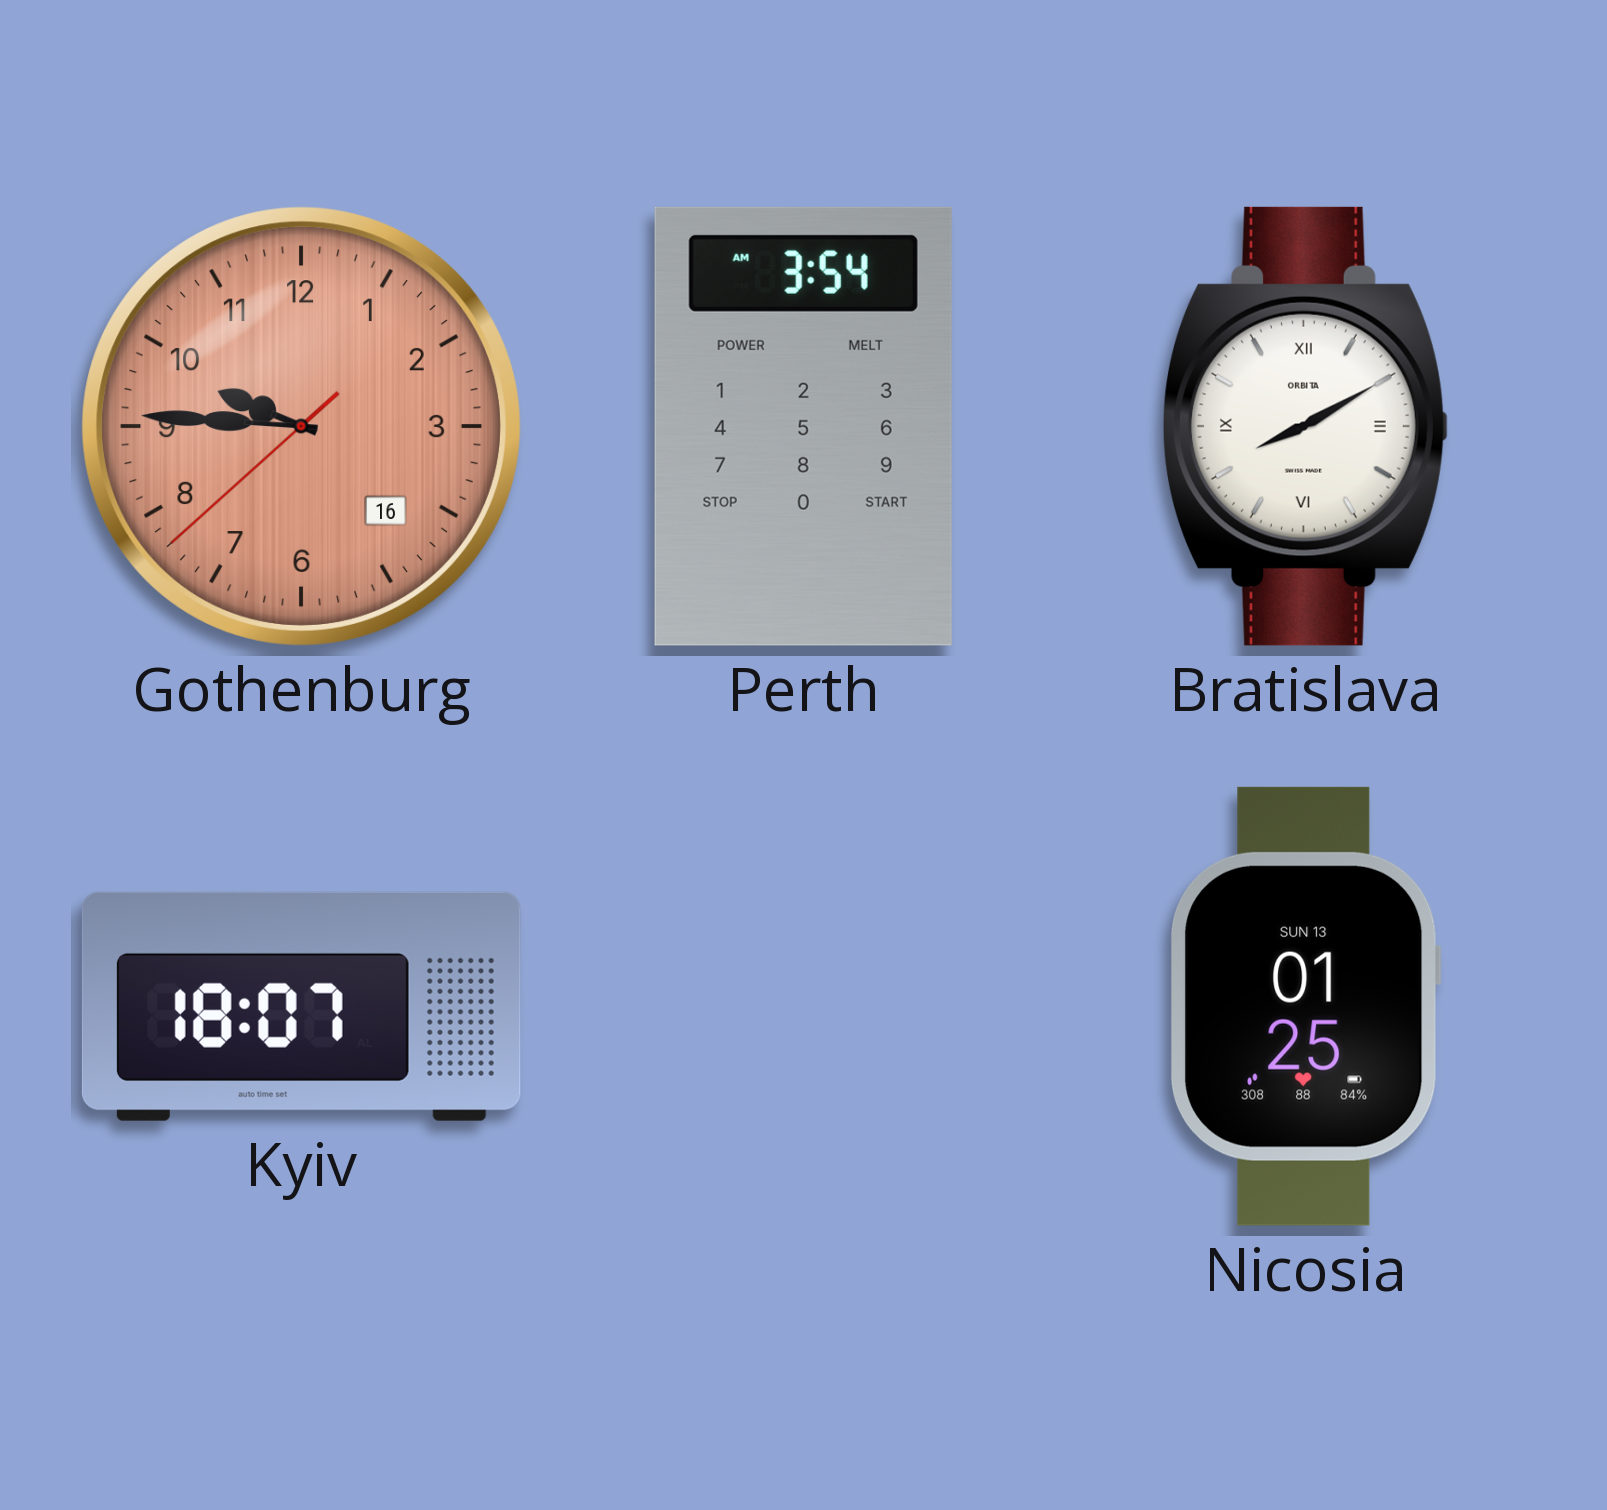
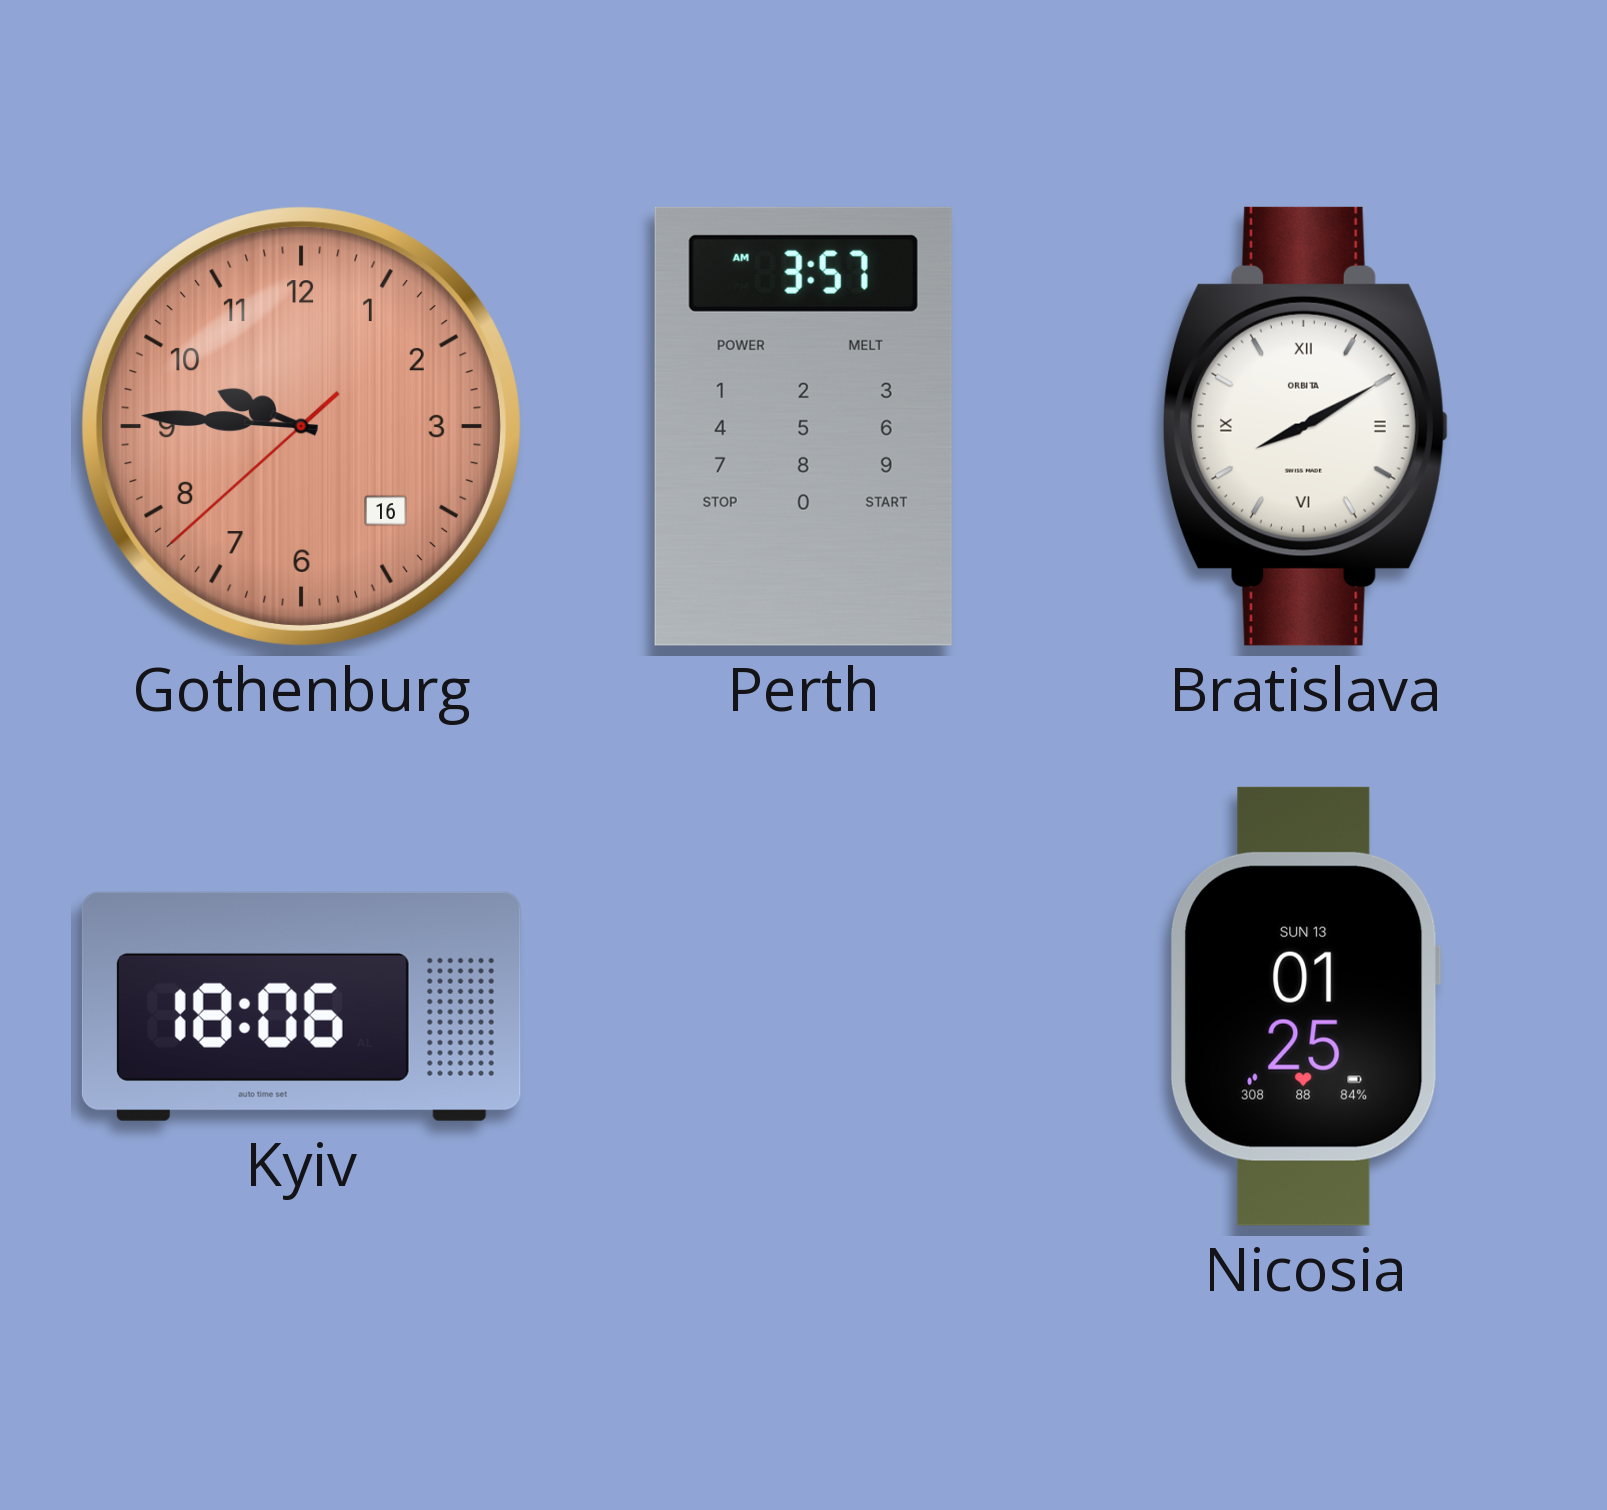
Perth: 3:54 -> 3:57 (803, 426)
Kyiv: 18:07 -> 18:06 (301, 1006)
